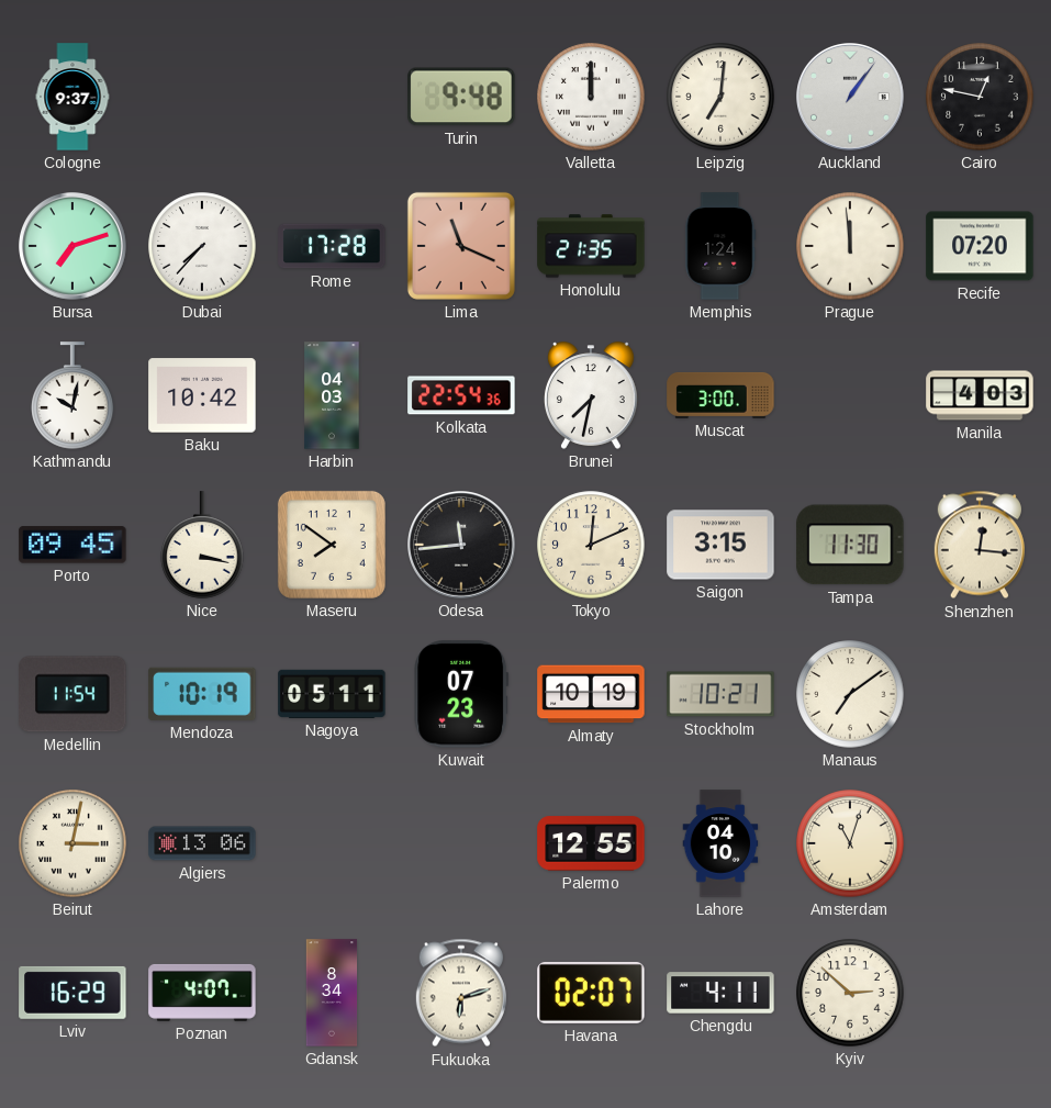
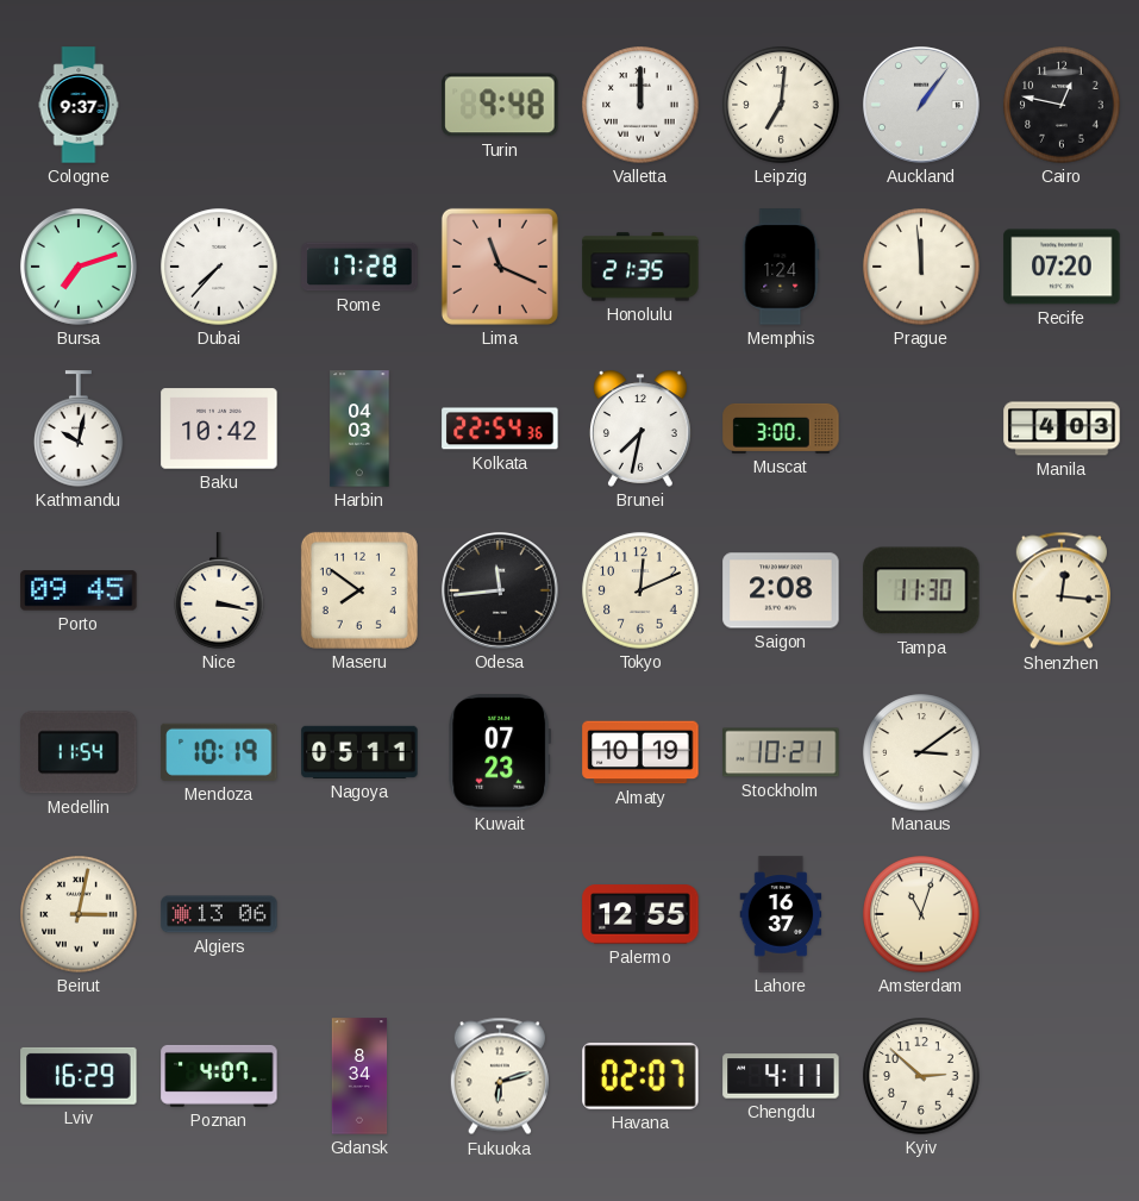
Saigon: 3:15 -> 2:08 (781, 590)
Manaus: 7:09 -> 3:09 (921, 752)
Lahore: 04:10 -> 16:37 (781, 914)
